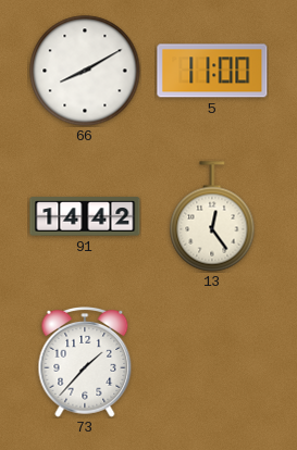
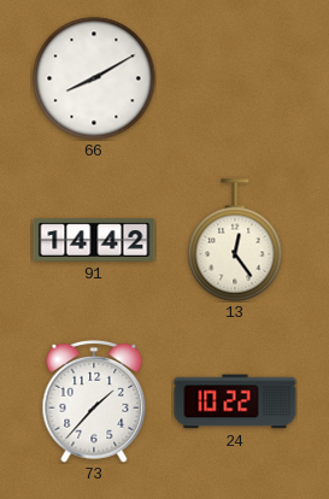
5: 11:00 -> none (212, 71)
24: none -> 10:22 (235, 401)
